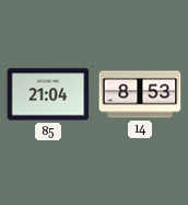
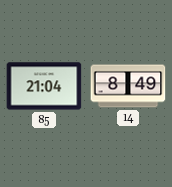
14: 8:53 -> 8:49 (128, 86)
